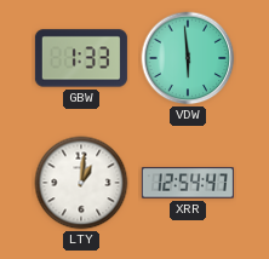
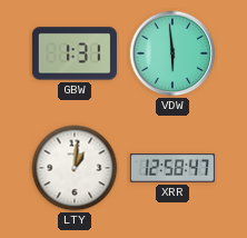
GBW: 1:33 -> 1:31 (75, 53)
XRR: 12:54 -> 12:58 (172, 168)
